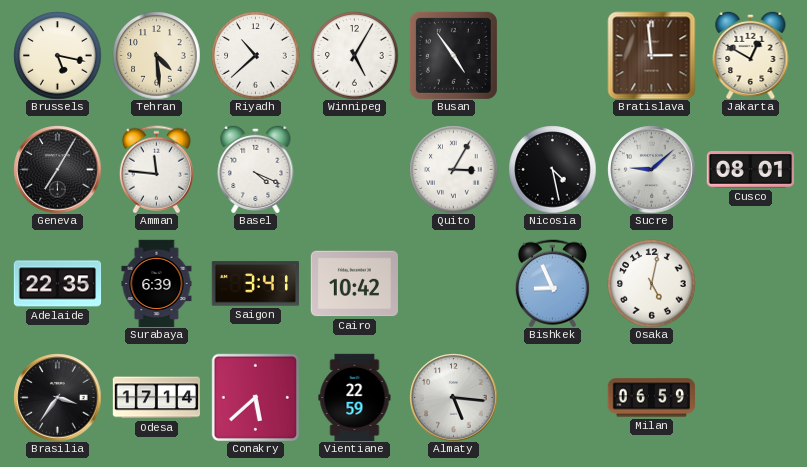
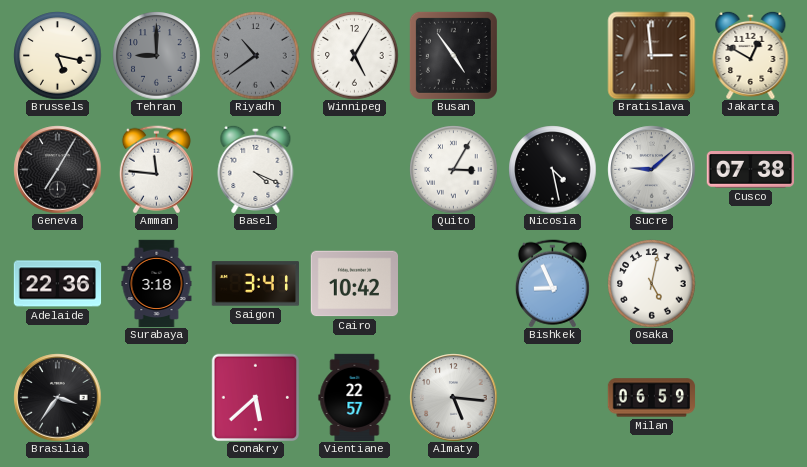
Tehran: 4:29 -> 9:00 (156, 55)
Tehran dial: cream -> grey (156, 55)
Riyadh: 10:38 -> 10:39 (255, 55)
Riyadh dial: white -> grey (255, 55)
Cusco: 08:01 -> 07:38 (750, 170)
Adelaide: 22:35 -> 22:36 (57, 284)
Surabaya: 6:39 -> 3:18 (157, 283)
Odesa: 17:14 -> none (156, 398)
Vientiane: 22:59 -> 22:57 (355, 397)
